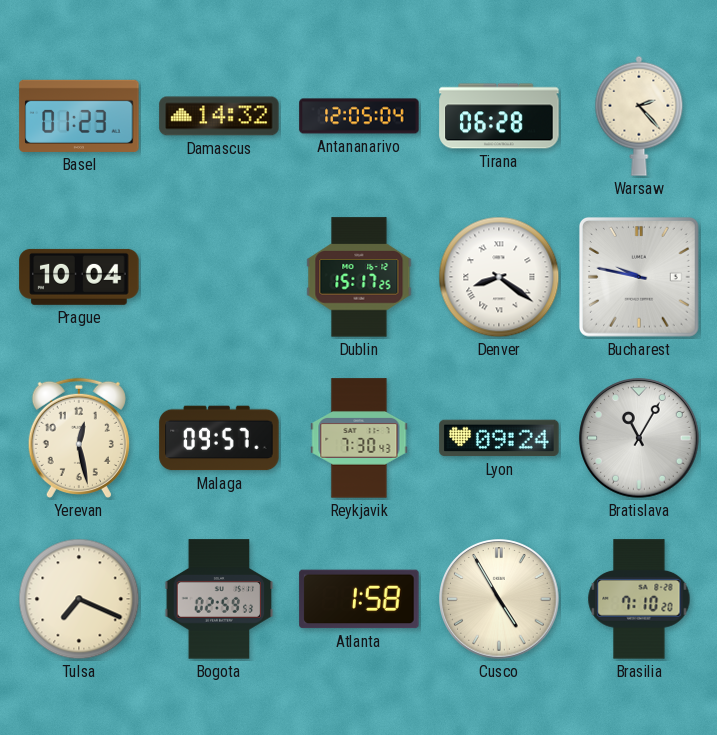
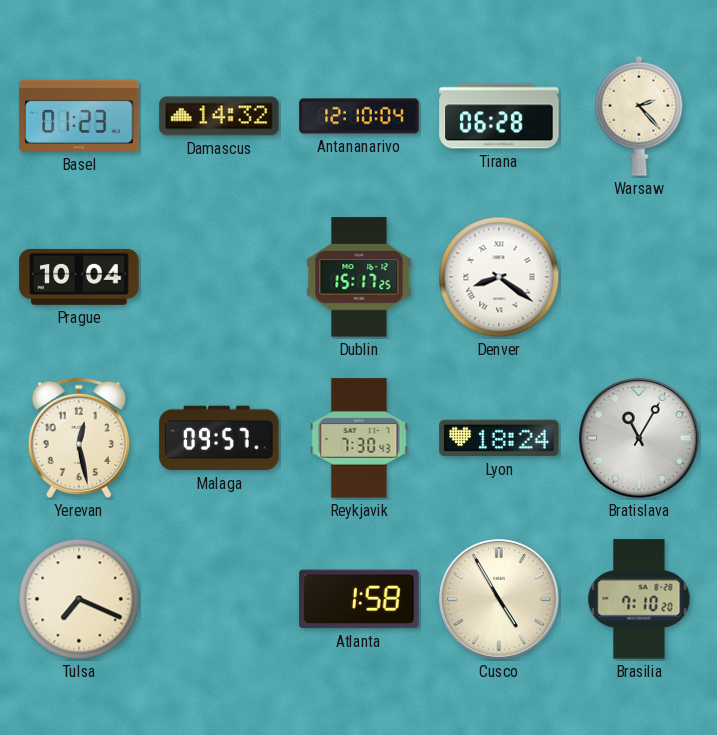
Antananarivo: 12:05 -> 12:10 (359, 116)
Bucharest: 9:47 -> none (639, 277)
Lyon: 09:24 -> 18:24 (499, 438)
Bogota: 02:59 -> none (219, 599)
